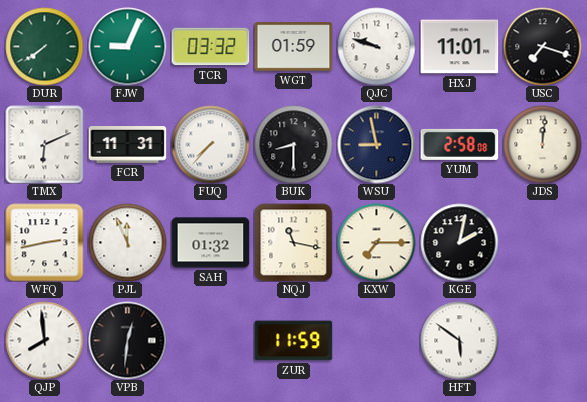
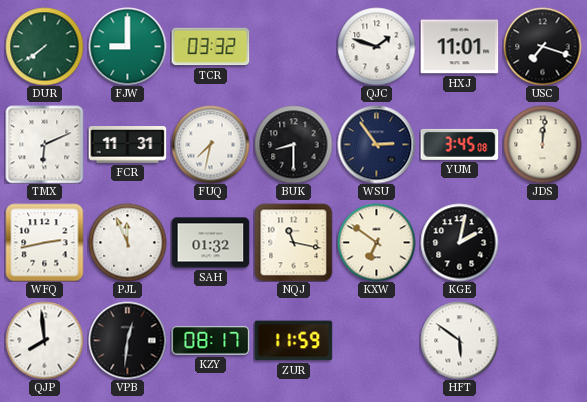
FJW: 9:04 -> 9:00 (127, 46)
WGT: 01:59 -> none (293, 47)
QJC: 9:48 -> 1:48 (376, 46)
FUQ: 7:37 -> 7:32 (210, 144)
WSU: 8:58 -> 2:54 (376, 144)
YUM: 2:58 -> 3:45 (459, 144)
KXW: 7:15 -> 6:51 (376, 242)
KZY: none -> 08:17 (210, 341)
